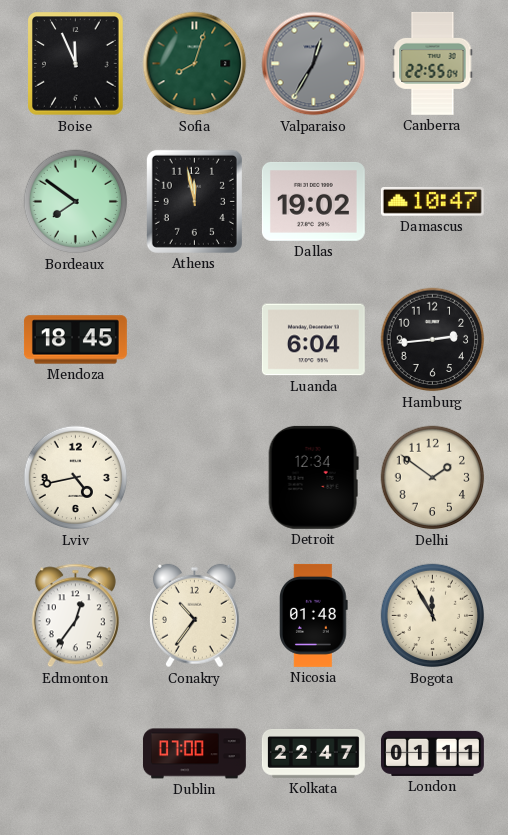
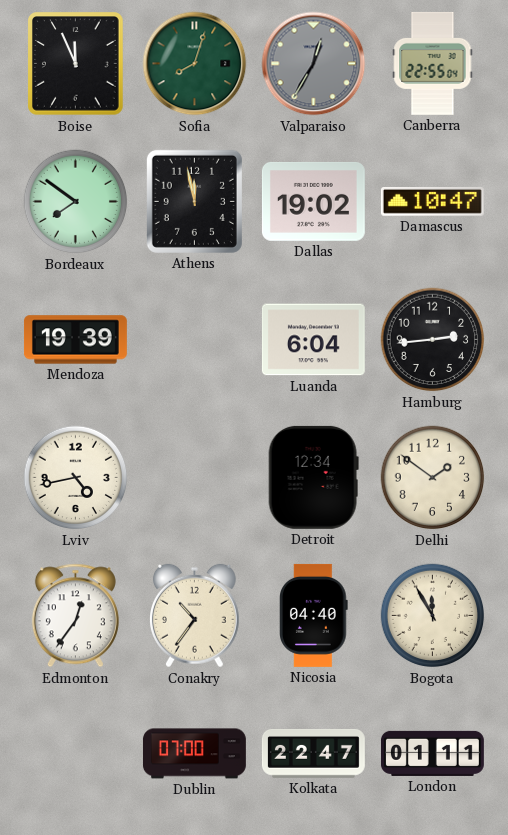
Mendoza: 18:45 -> 19:39 (75, 340)
Nicosia: 01:48 -> 04:40 (314, 615)
